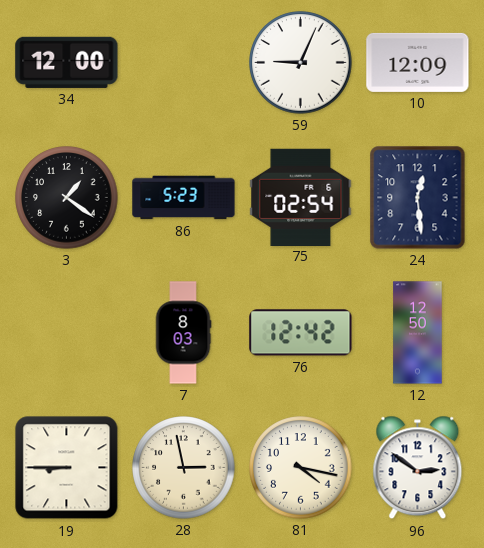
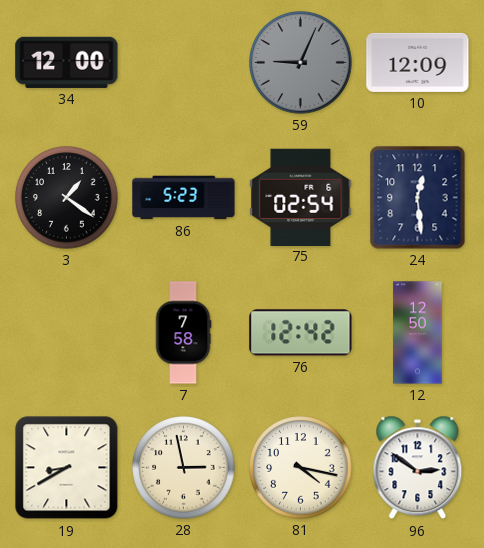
59 dial: white -> grey (301, 63)
7: 8:03 -> 7:58 (183, 333)
19: 8:45 -> 8:40 (67, 468)
